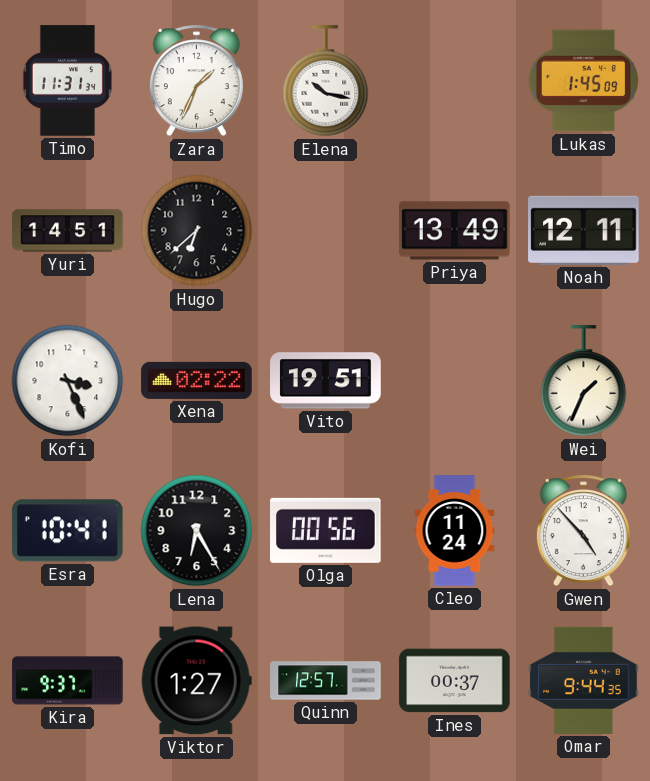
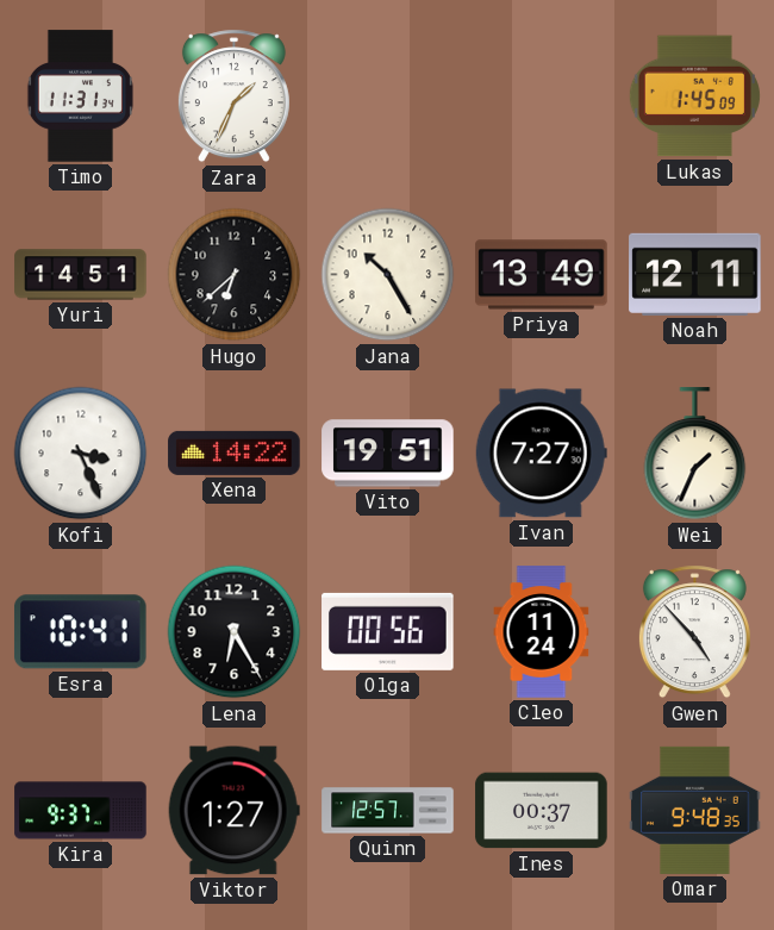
Elena: 10:17 -> none (326, 81)
Jana: none -> 10:25 (388, 275)
Xena: 02:22 -> 14:22 (235, 452)
Ivan: none -> 7:27 (541, 454)
Omar: 9:44 -> 9:48 (695, 810)
